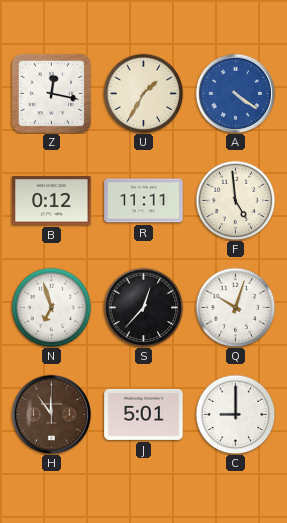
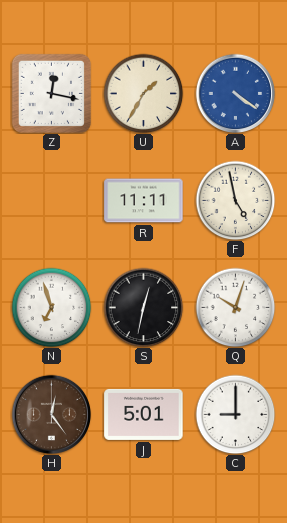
B: 0:12 -> none (52, 201)
F: 4:59 -> 4:58 (235, 200)
S: 12:37 -> 12:32 (143, 307)
H: 11:54 -> 12:24 (51, 414)
